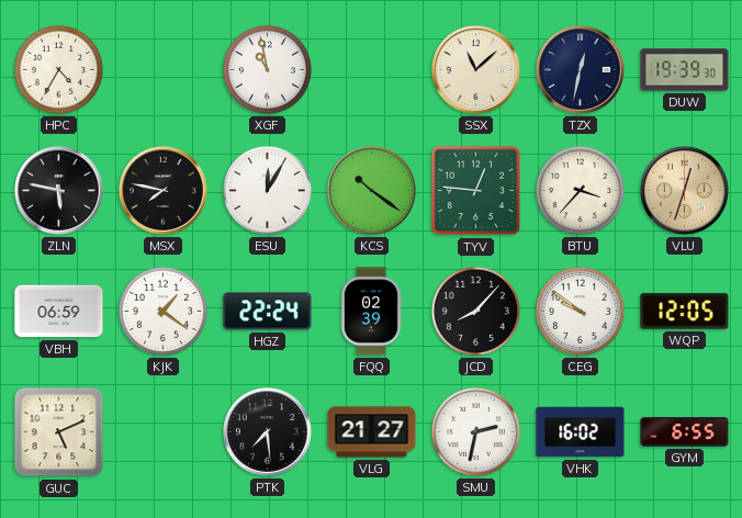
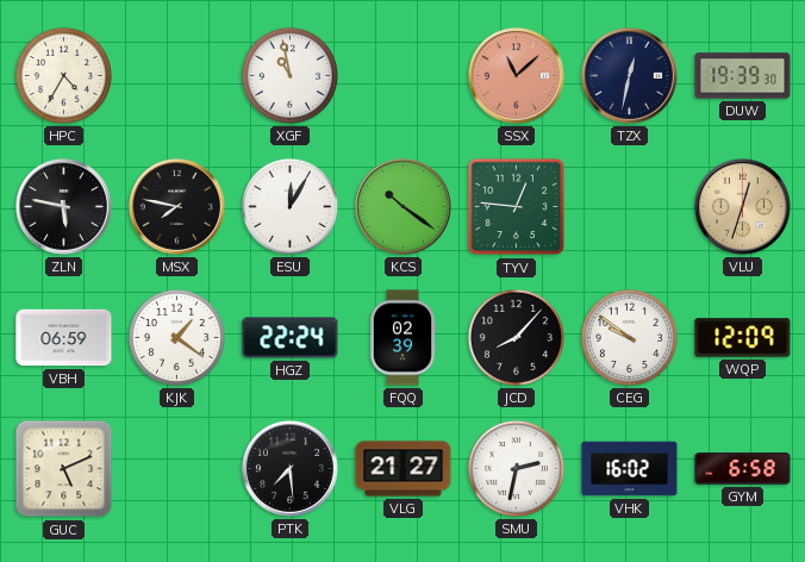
SSX dial: cream -> salmon (516, 75)
BTU: 3:37 -> none (580, 190)
WQP: 12:05 -> 12:09 (743, 338)
GYM: 6:55 -> 6:58 (743, 469)
